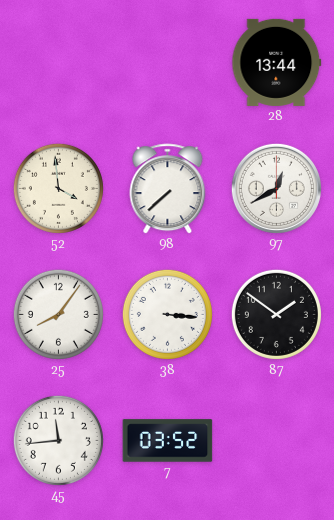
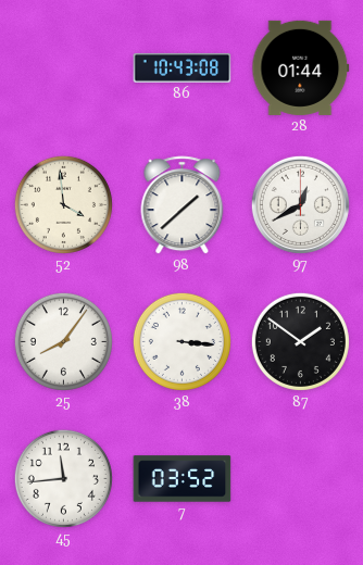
86: none -> 10:43 (183, 67)
28: 13:44 -> 01:44 (301, 67)
98: 7:38 -> 1:38 (183, 205)
